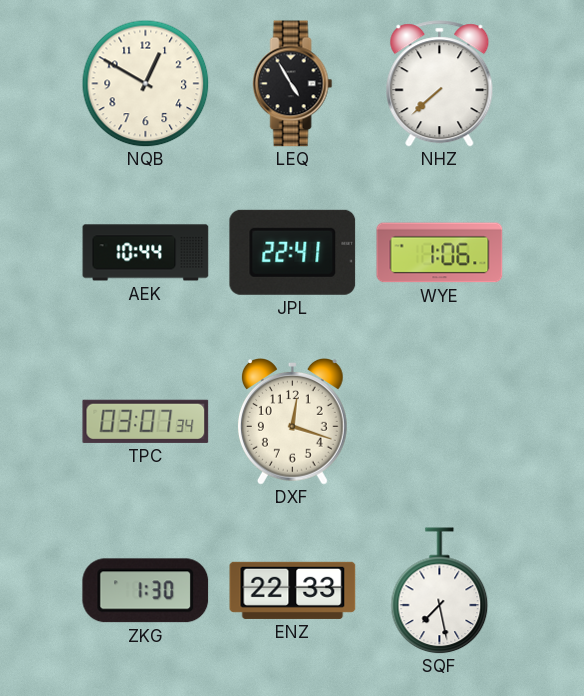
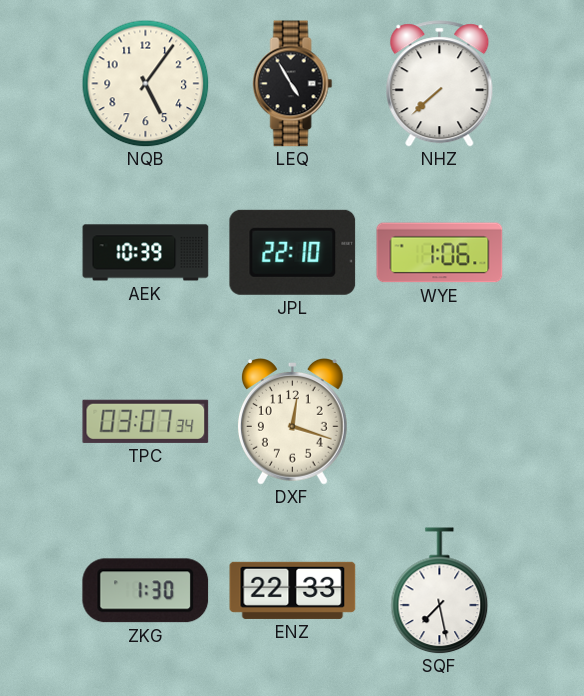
NQB: 12:50 -> 5:06 (145, 83)
AEK: 10:44 -> 10:39 (146, 253)
JPL: 22:41 -> 22:10 (293, 252)
